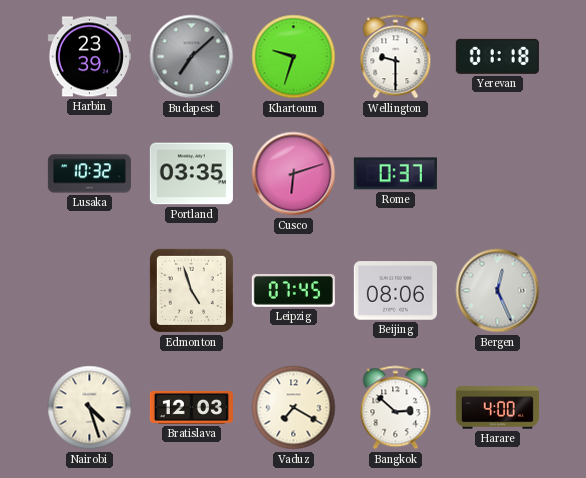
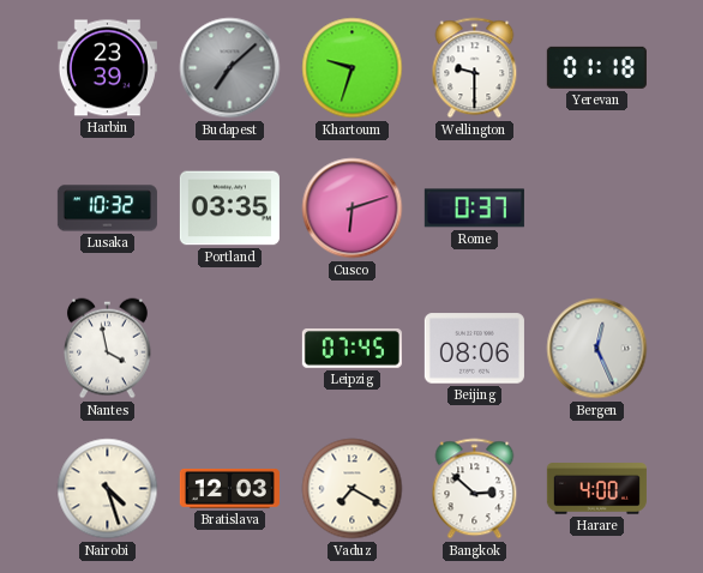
Nantes: none -> 3:58 (107, 349)
Edmonton: 4:57 -> none (191, 290)
